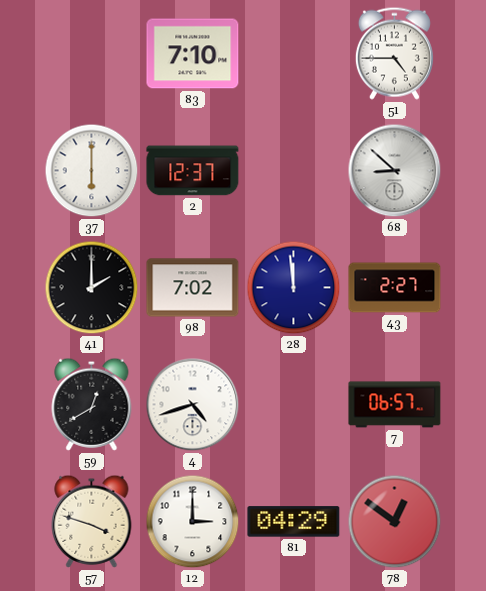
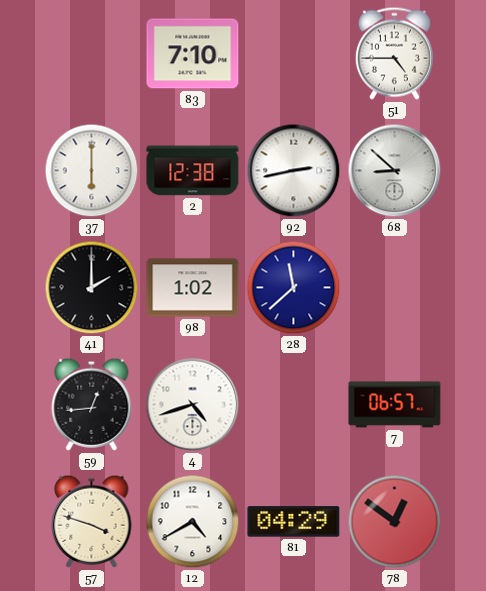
2: 12:37 -> 12:38 (193, 171)
92: none -> 2:43 (294, 171)
98: 7:02 -> 1:02 (193, 288)
28: 11:59 -> 11:38 (294, 288)
43: 2:27 -> none (395, 288)
59: 12:40 -> 12:44 (92, 404)
12: 3:00 -> 4:40 (193, 522)
